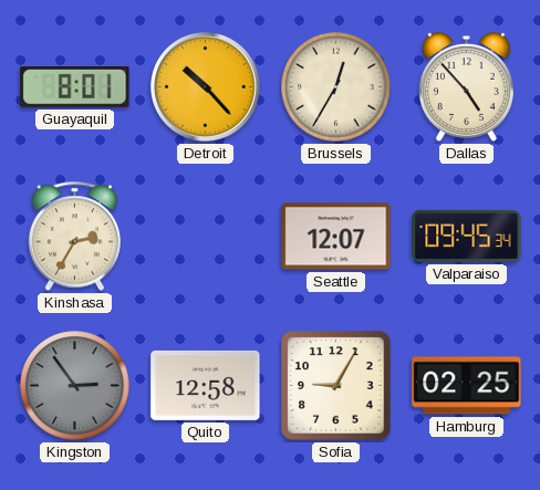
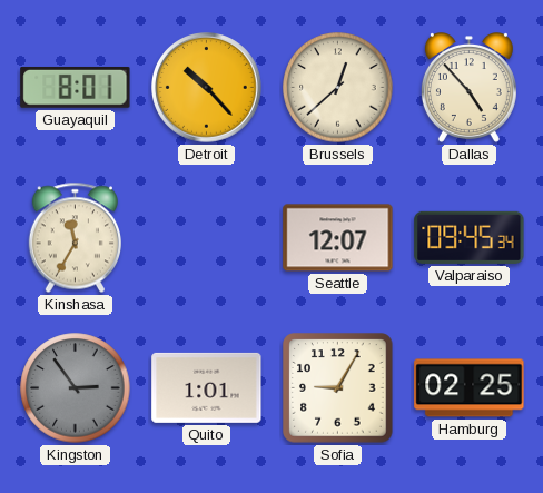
Brussels: 12:35 -> 12:38 (338, 88)
Kinshasa: 2:35 -> 11:35 (75, 238)
Quito: 12:58 -> 1:01 (207, 387)
